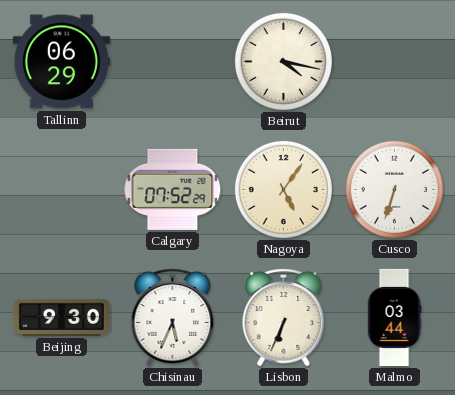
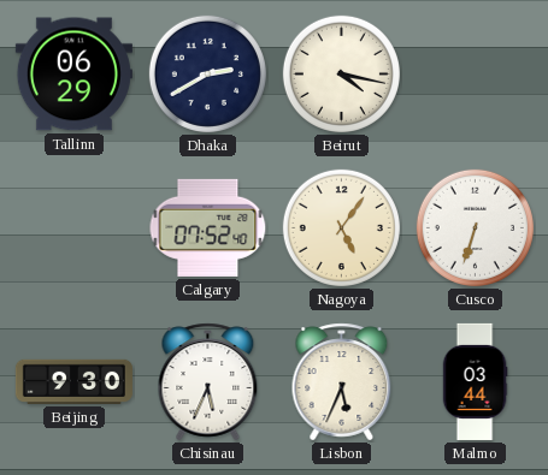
Dhaka: none -> 2:40 (207, 73)
Calgary: 07:52:29 -> 07:52:40 (208, 227)
Lisbon: 6:34 -> 5:34 (342, 382)
